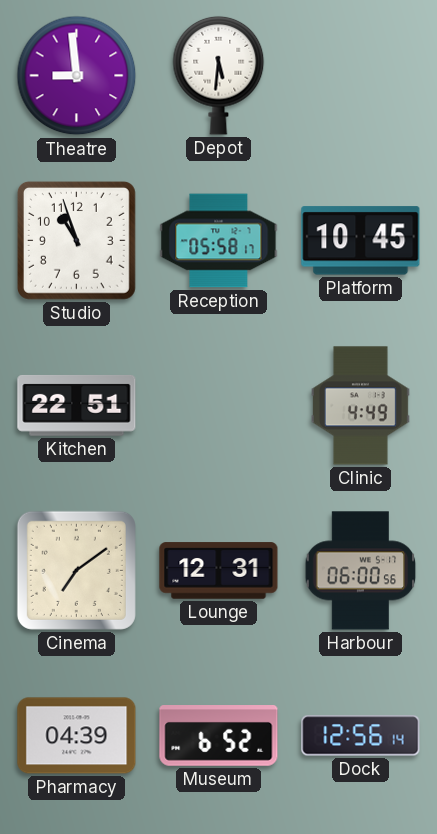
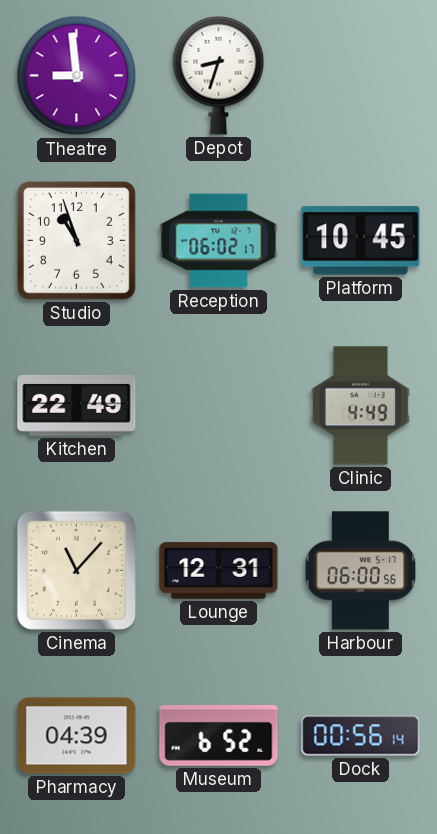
Depot: 5:31 -> 8:33 (219, 75)
Reception: 05:58 -> 06:02 (219, 241)
Kitchen: 22:51 -> 22:49 (77, 406)
Cinema: 7:09 -> 11:07 (76, 570)
Dock: 12:56 -> 00:56 (361, 736)
